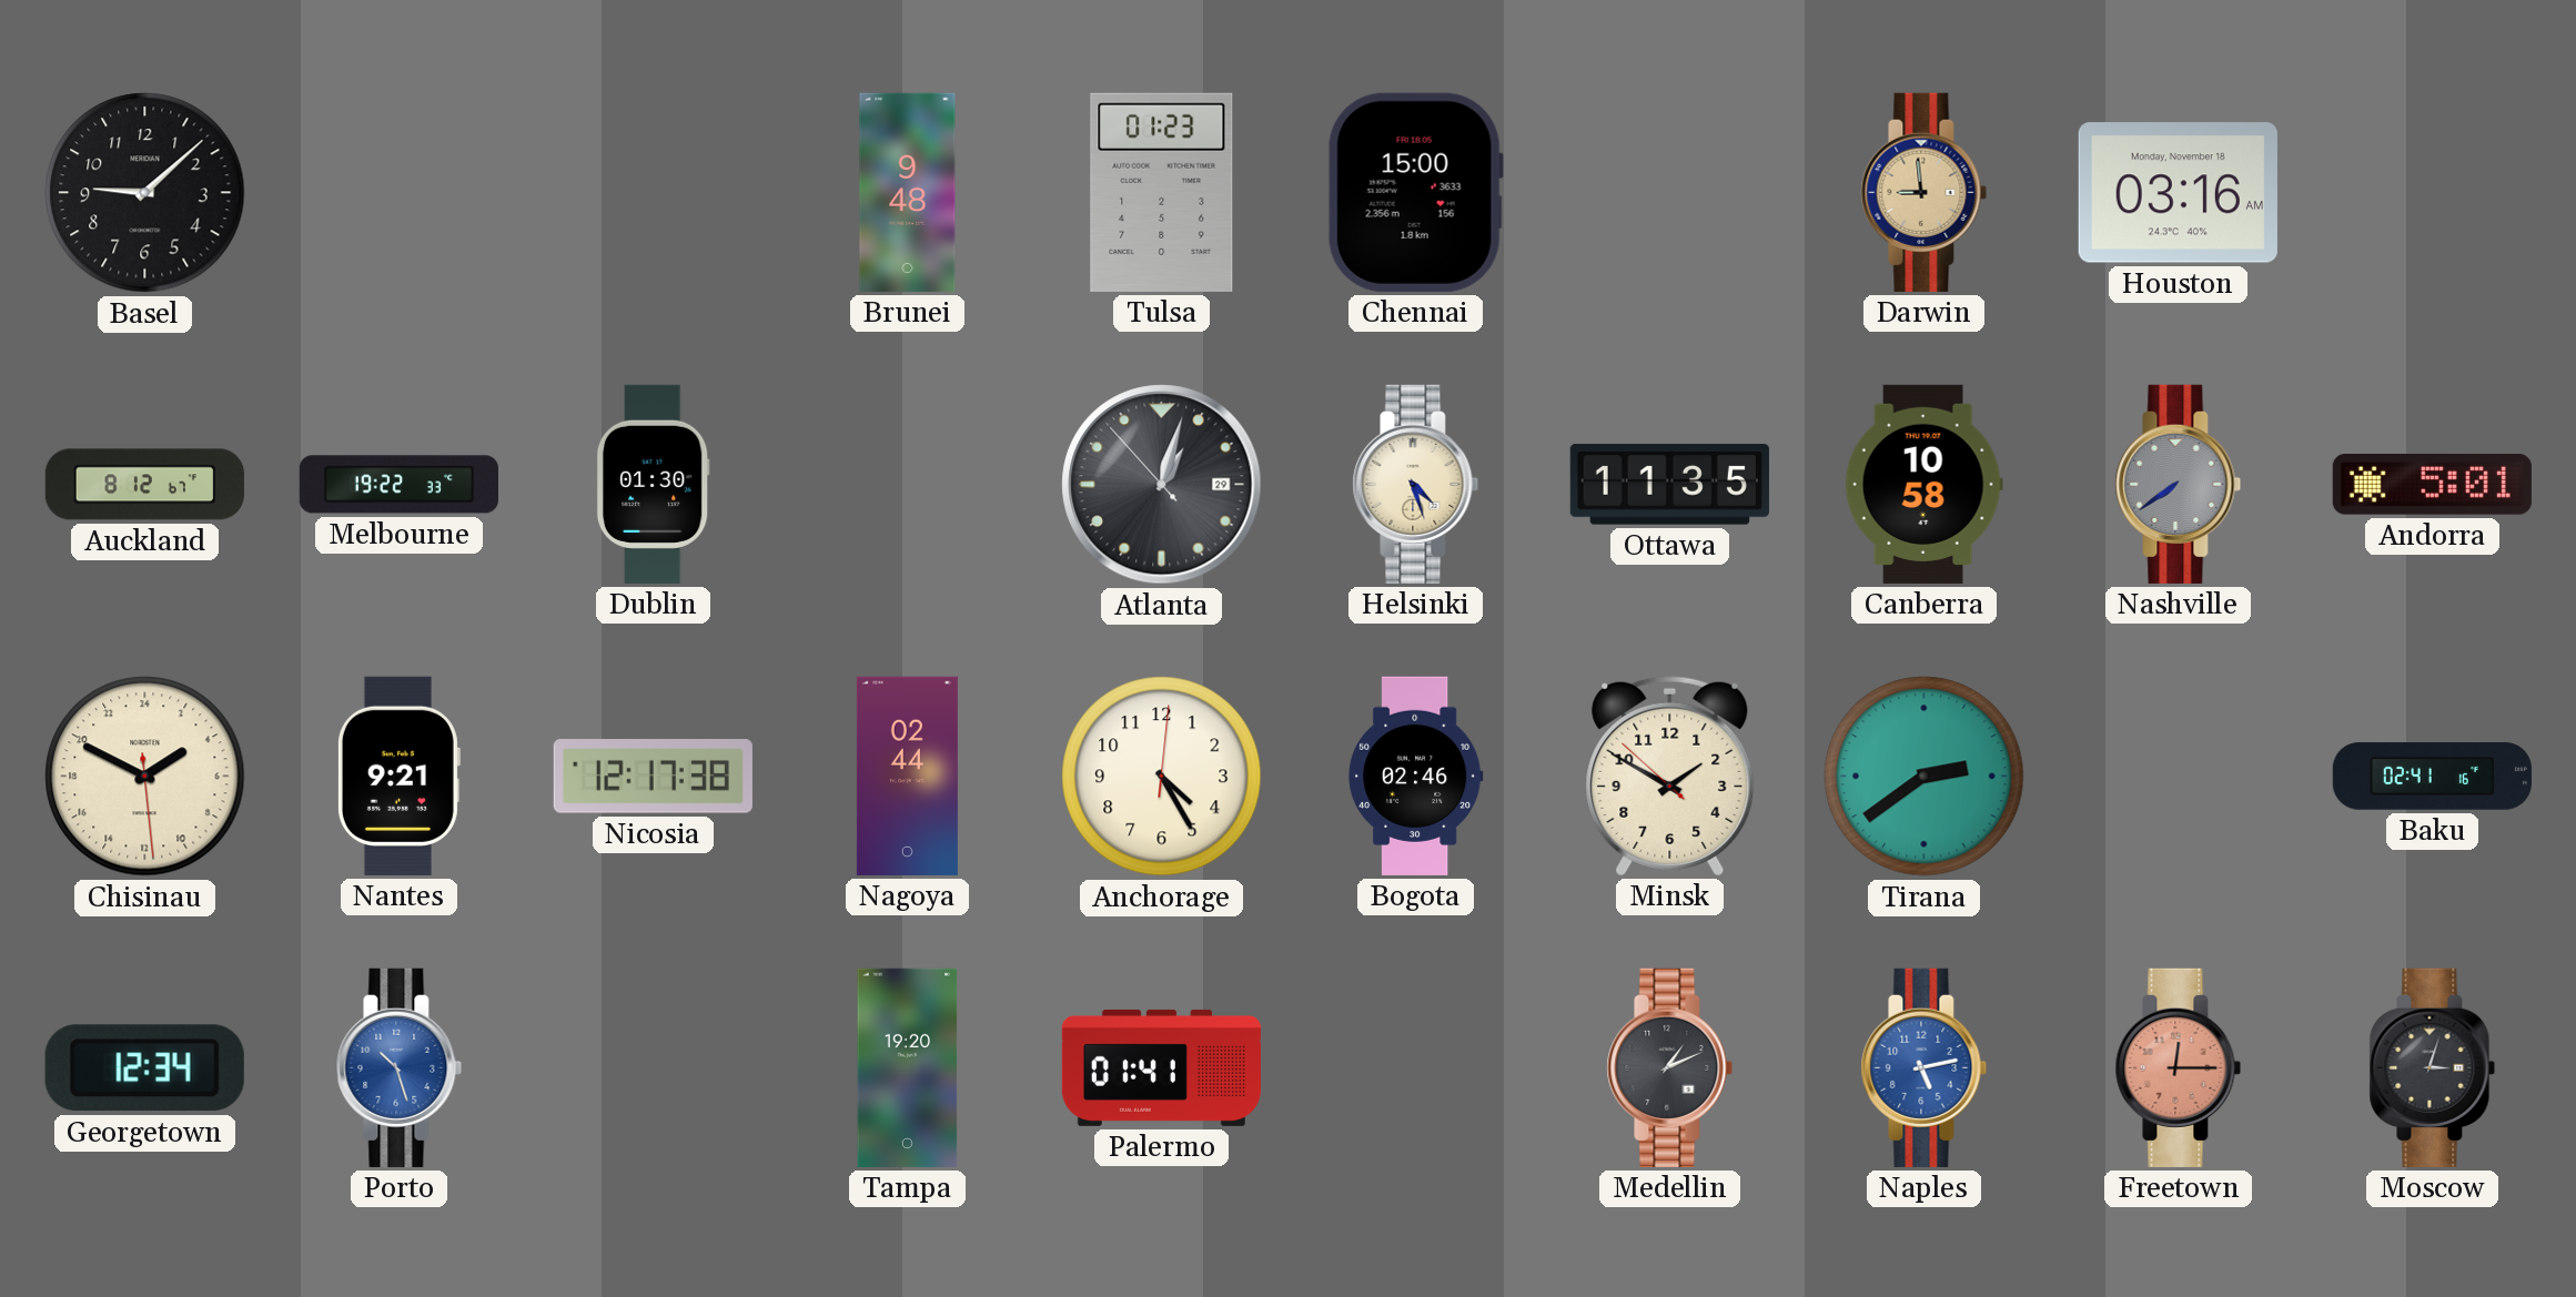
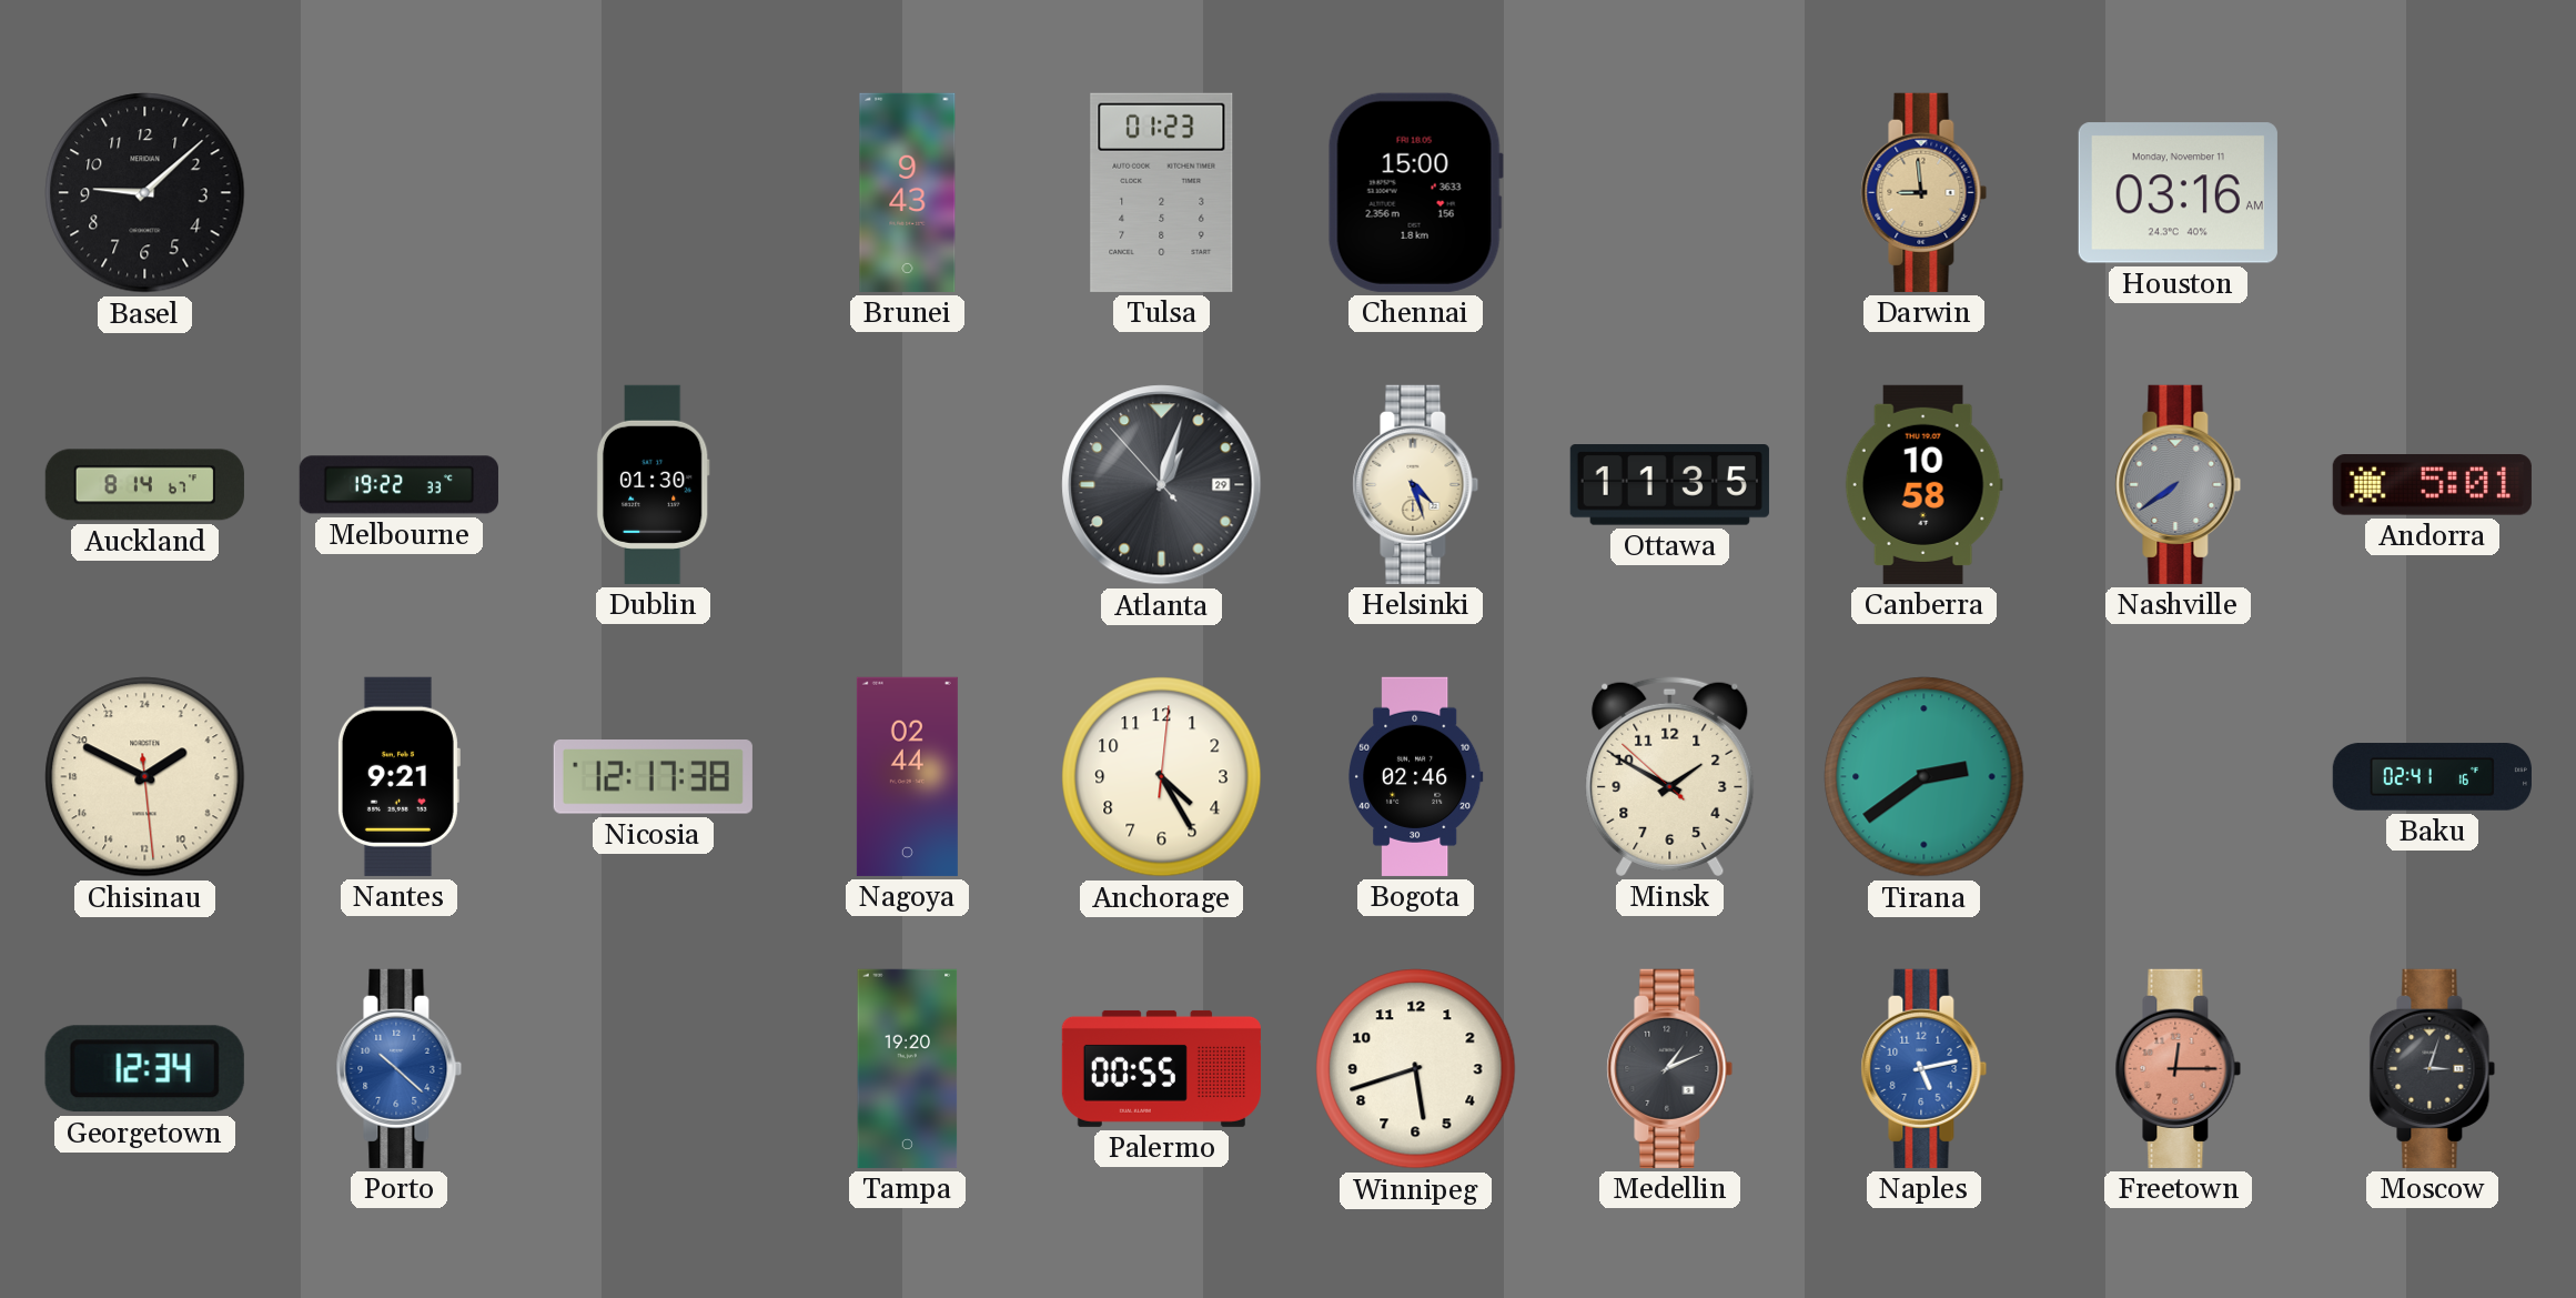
Brunei: 9:48 -> 9:43 (908, 192)
Houston date: Monday, November 18 -> Monday, November 11 (2178, 193)
Auckland: 8:12 -> 8:14 (144, 485)
Porto: 10:27 -> 10:22 (400, 1068)
Palermo: 01:41 -> 00:55 (1161, 1068)
Winnipeg: none -> 5:42 (1416, 1069)
